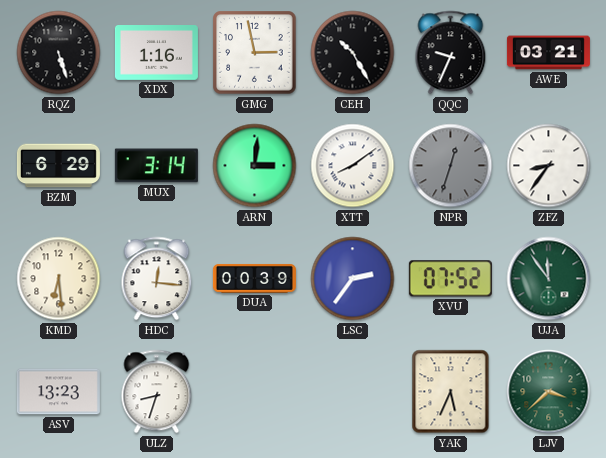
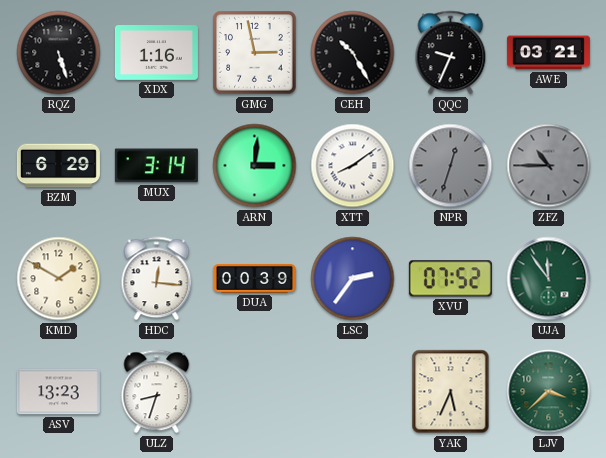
ZFZ: 8:36 -> 10:45 (549, 166)
ZFZ dial: white -> grey (549, 166)
KMD: 6:29 -> 1:50 (59, 279)
